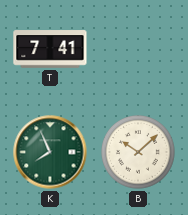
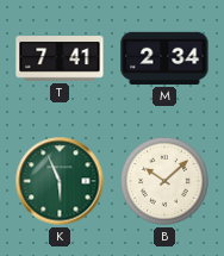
M: none -> 2:34 (164, 58)
K: 7:56 -> 5:56 (60, 181)
